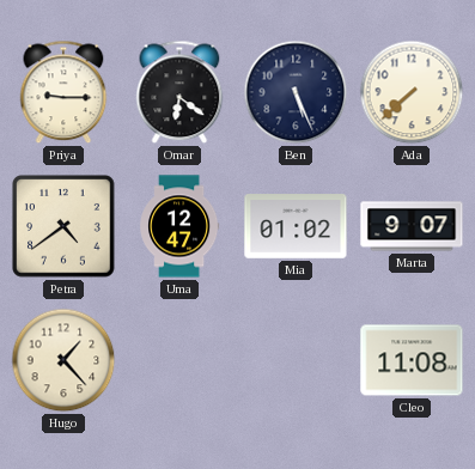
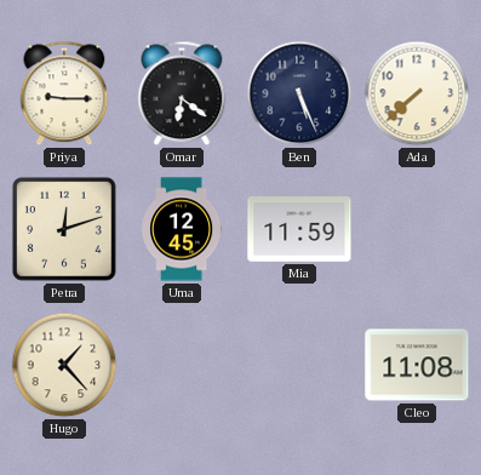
Petra: 4:39 -> 12:12 (64, 229)
Uma: 12:47 -> 12:45 (182, 229)
Mia: 01:02 -> 11:59 (299, 229)
Marta: 9:07 -> none (412, 226)
